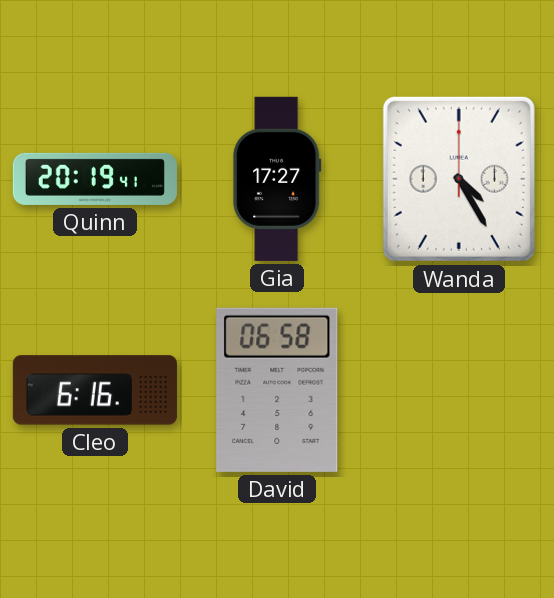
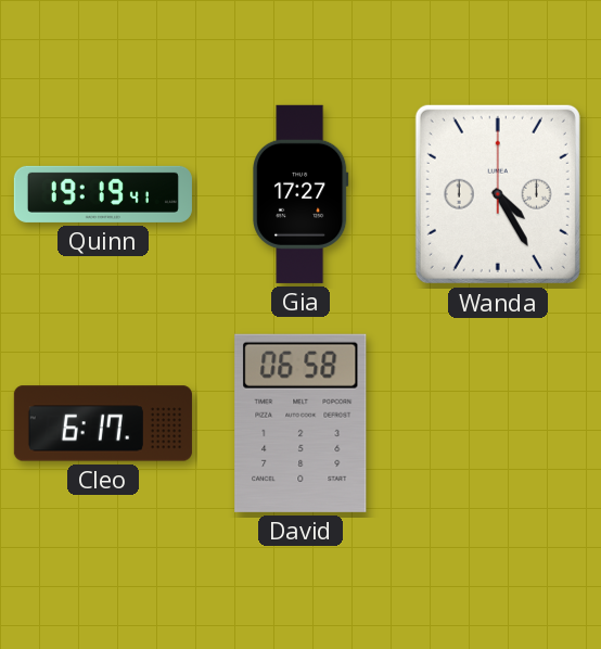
Quinn: 20:19 -> 19:19 (103, 194)
Cleo: 6:16 -> 6:17 (103, 423)
